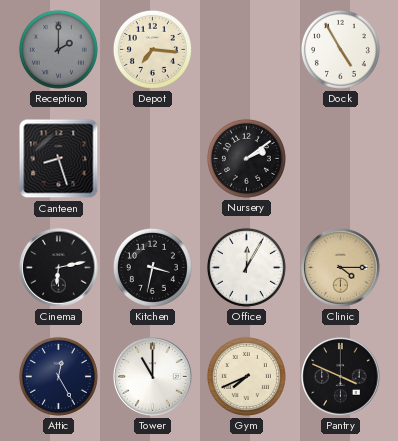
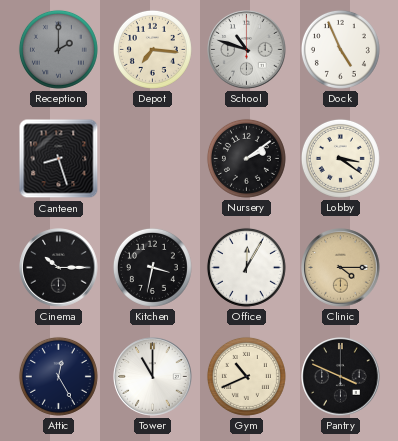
School: none -> 10:48 (247, 50)
Dock: 4:55 -> 4:56 (340, 49)
Lobby: none -> 3:21 (340, 158)
Cinema: 6:13 -> 10:15 (59, 268)
Gym: 7:41 -> 10:41 (246, 376)
